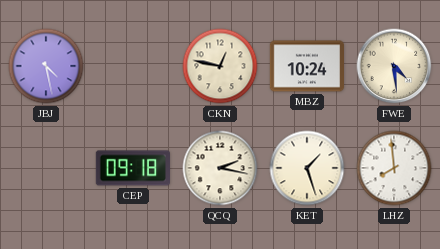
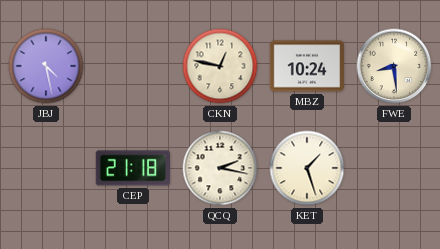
FWE: 4:29 -> 8:29 (394, 66)
CEP: 09:18 -> 21:18 (132, 168)
LHZ: 7:59 -> none (394, 168)
